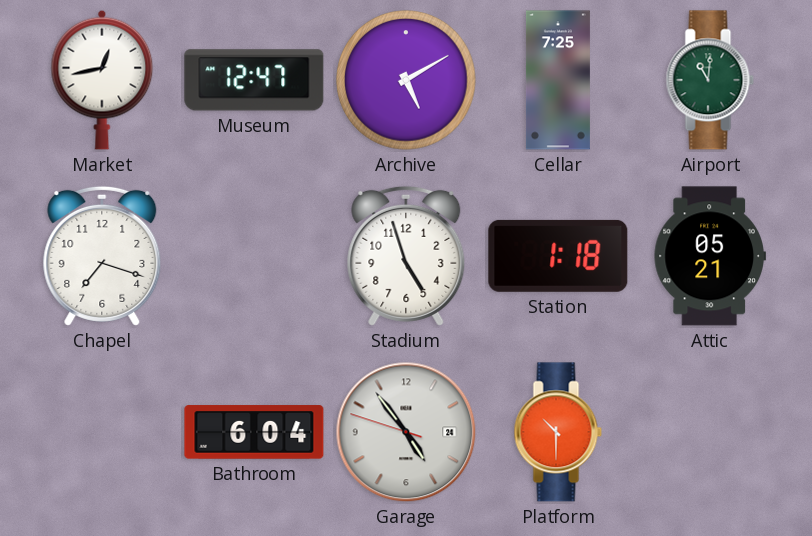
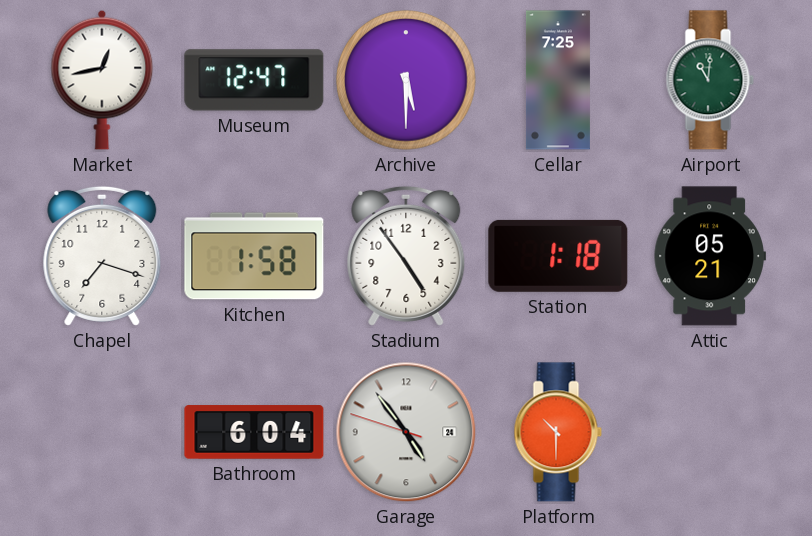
Archive: 5:10 -> 5:30 (406, 80)
Kitchen: none -> 1:58 (254, 256)
Stadium: 4:57 -> 4:54 (406, 256)
